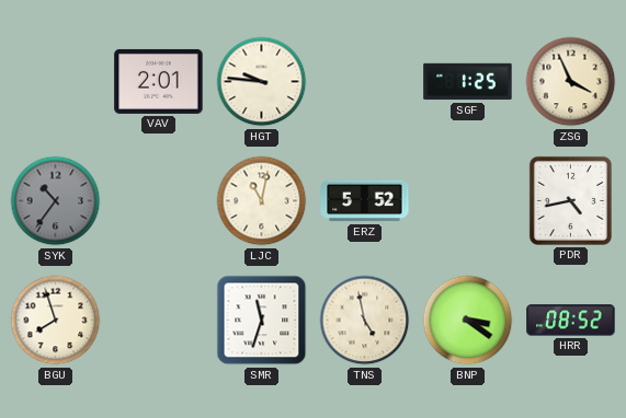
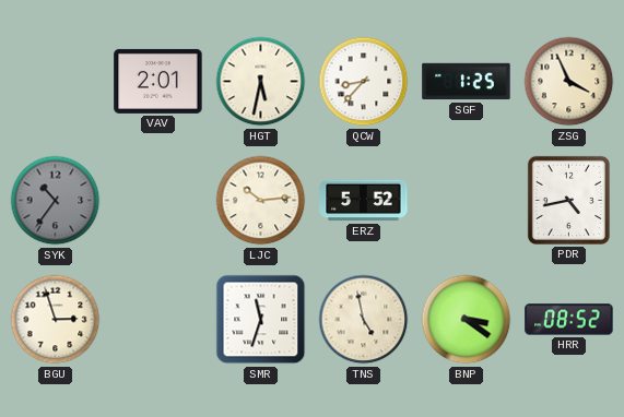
HGT: 9:46 -> 5:32 (261, 82)
QCW: none -> 8:37 (364, 82)
LJC: 11:02 -> 10:14 (261, 201)
BGU: 7:57 -> 2:57 (56, 320)
